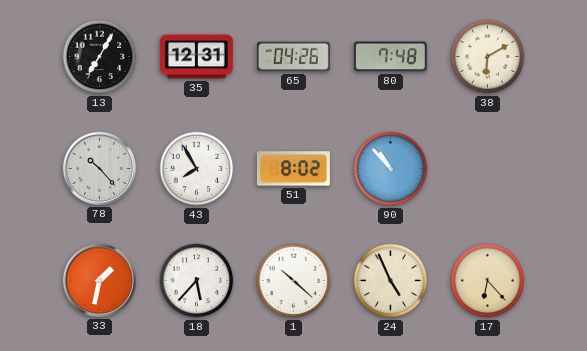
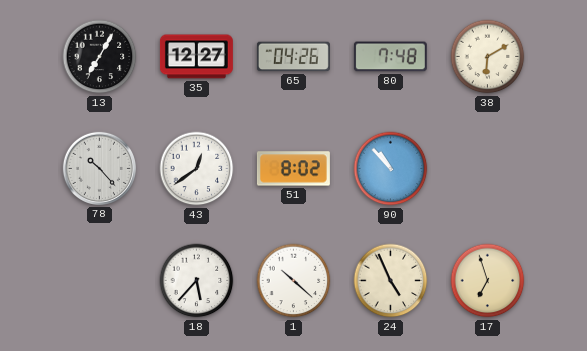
35: 12:31 -> 12:27 (196, 57)
43: 7:55 -> 12:39 (197, 169)
33: 1:32 -> none (99, 280)
17: 6:23 -> 6:57 (488, 281)
